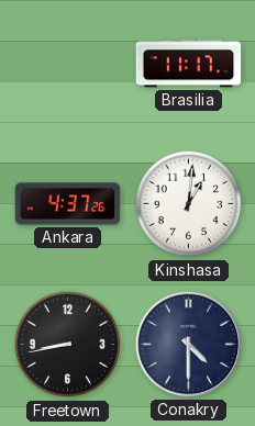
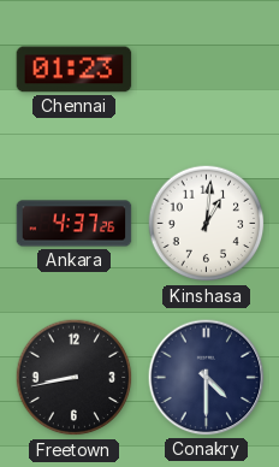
Chennai: none -> 01:23 (75, 70)
Brasilia: 11:17 -> none (189, 64)
